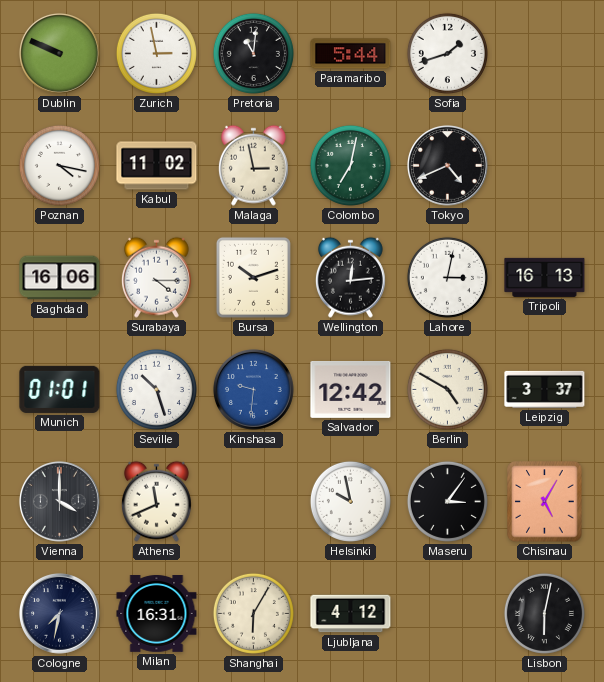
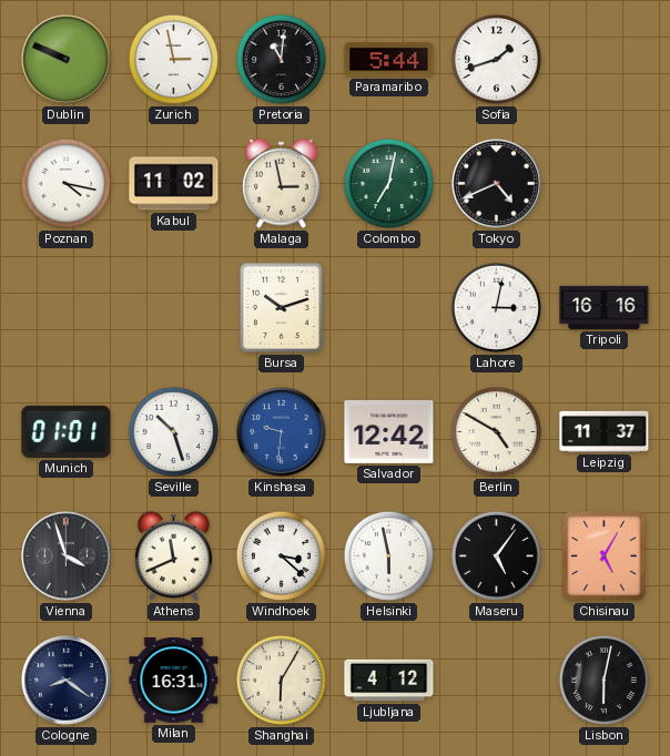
Baghdad: 16:06 -> none (60, 278)
Surabaya: 4:15 -> none (156, 277)
Wellington: 12:14 -> none (350, 277)
Tripoli: 16:13 -> 16:16 (605, 307)
Leipzig: 3:37 -> 11:37 (605, 431)
Vienna: 4:00 -> 3:57 (67, 556)
Windhoek: none -> 3:22 (281, 555)
Helsinki: 9:58 -> 5:58 (388, 555)
Maseru: 3:06 -> 5:06 (496, 555)
Cologne: 7:32 -> 8:21 (67, 681)
